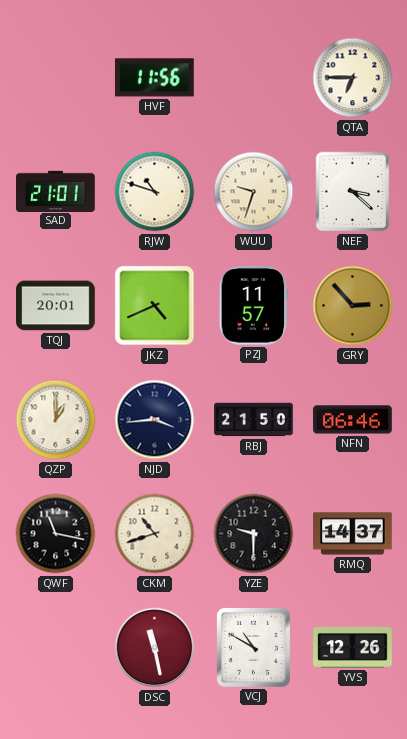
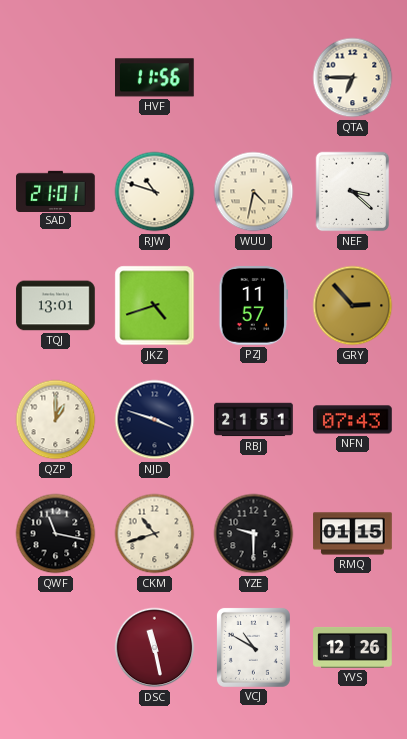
WUU: 9:33 -> 4:32 (254, 192)
TQJ: 20:01 -> 13:01 (56, 306)
JKZ: 4:41 -> 4:42 (155, 306)
NJD: 3:44 -> 3:48 (155, 420)
RBJ: 21:50 -> 21:51 (254, 420)
NFN: 06:46 -> 07:43 (353, 420)
RMQ: 14:37 -> 01:15 (353, 534)
